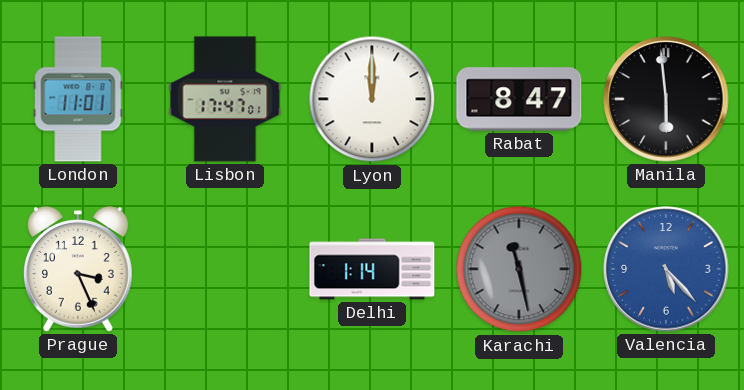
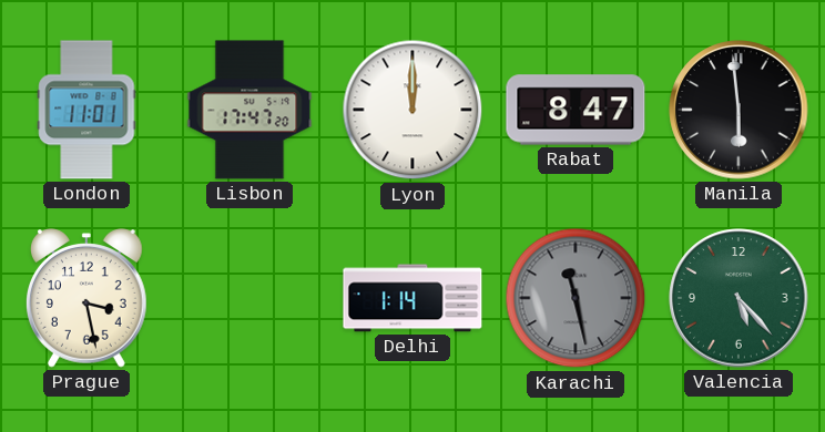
Lisbon: 17:47:01 -> 17:47:20 (249, 110)
Prague: 3:26 -> 3:28 (86, 298)
Valencia dial: blue -> green (739, 298)
